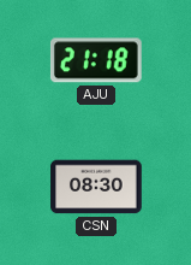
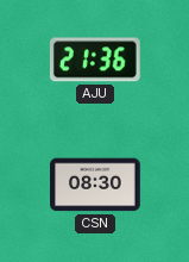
AJU: 21:18 -> 21:36 (95, 60)
